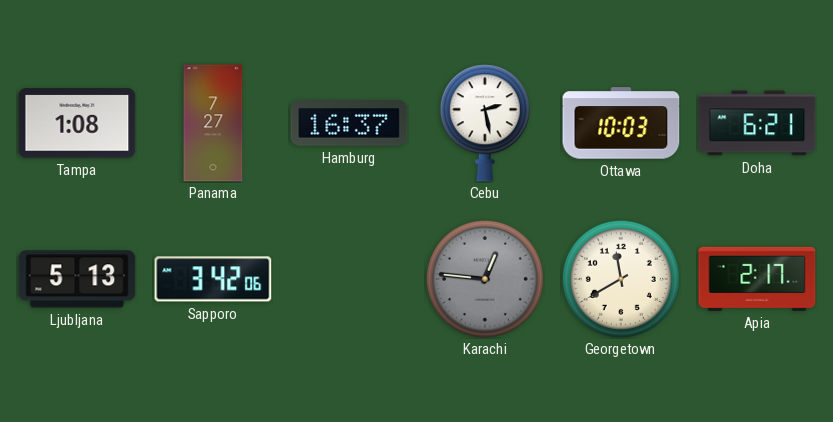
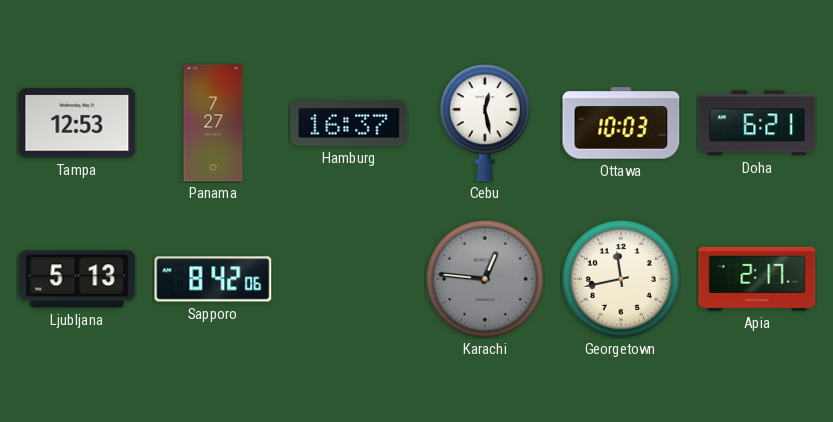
Tampa: 1:08 -> 12:53 (77, 123)
Cebu: 2:28 -> 12:28 (485, 123)
Sapporo: 3:42 -> 8:42 (213, 279)
Georgetown: 11:40 -> 11:43 (621, 279)
